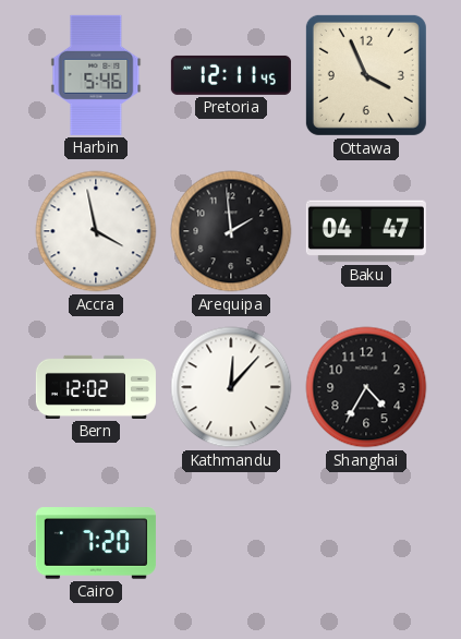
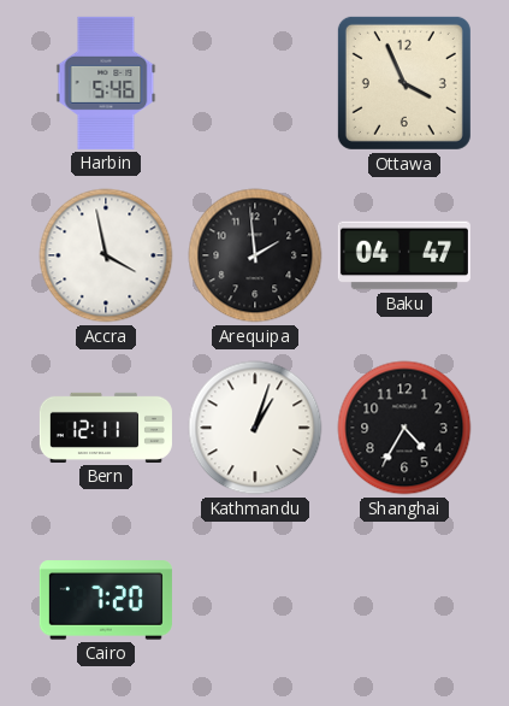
Pretoria: 12:11 -> none (231, 75)
Bern: 12:02 -> 12:11 (106, 428)
Kathmandu: 12:07 -> 1:03 (255, 428)
